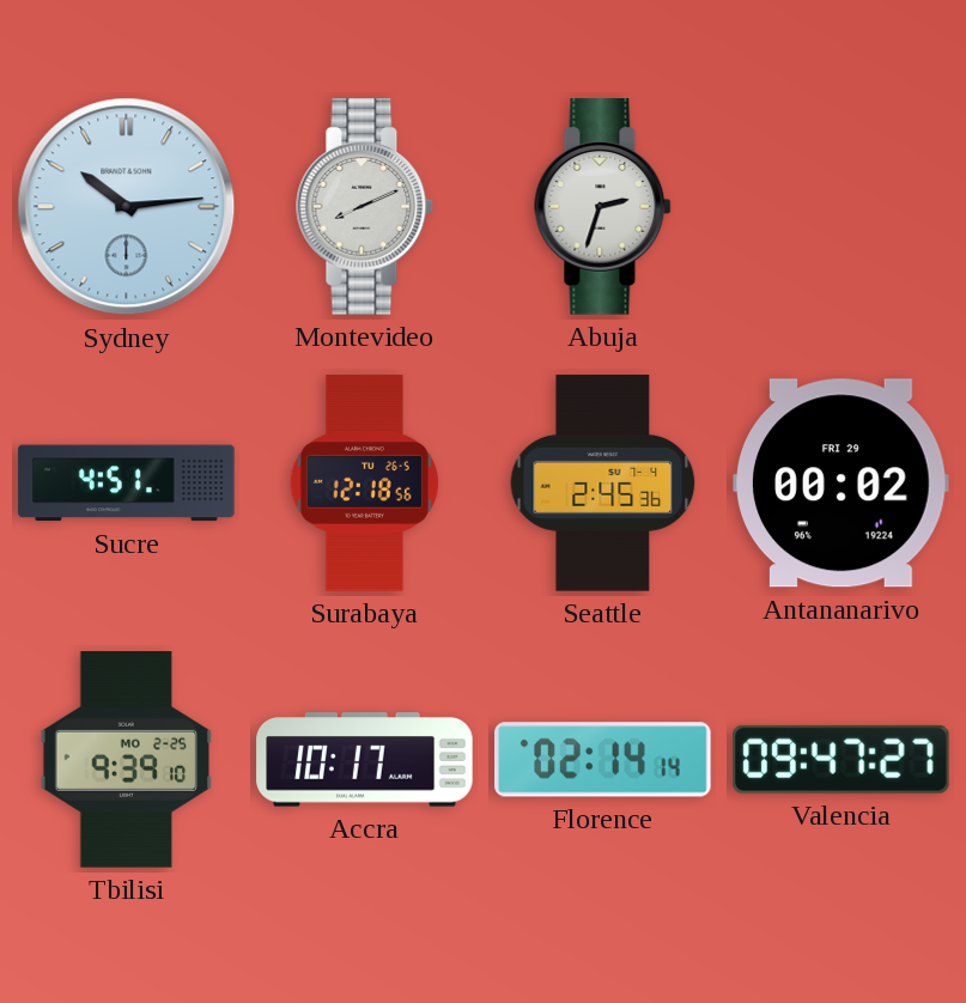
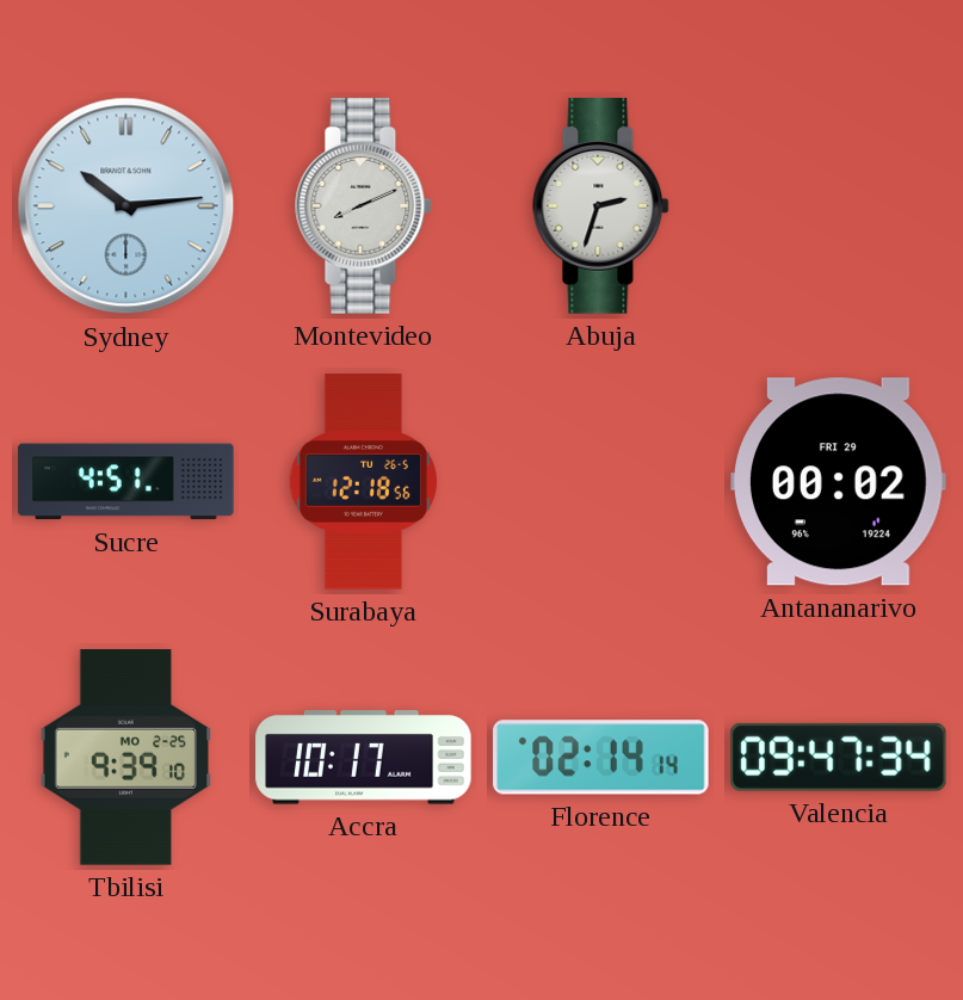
Seattle: 2:45 -> none (603, 484)
Valencia: 09:47:27 -> 09:47:34 (839, 757)
